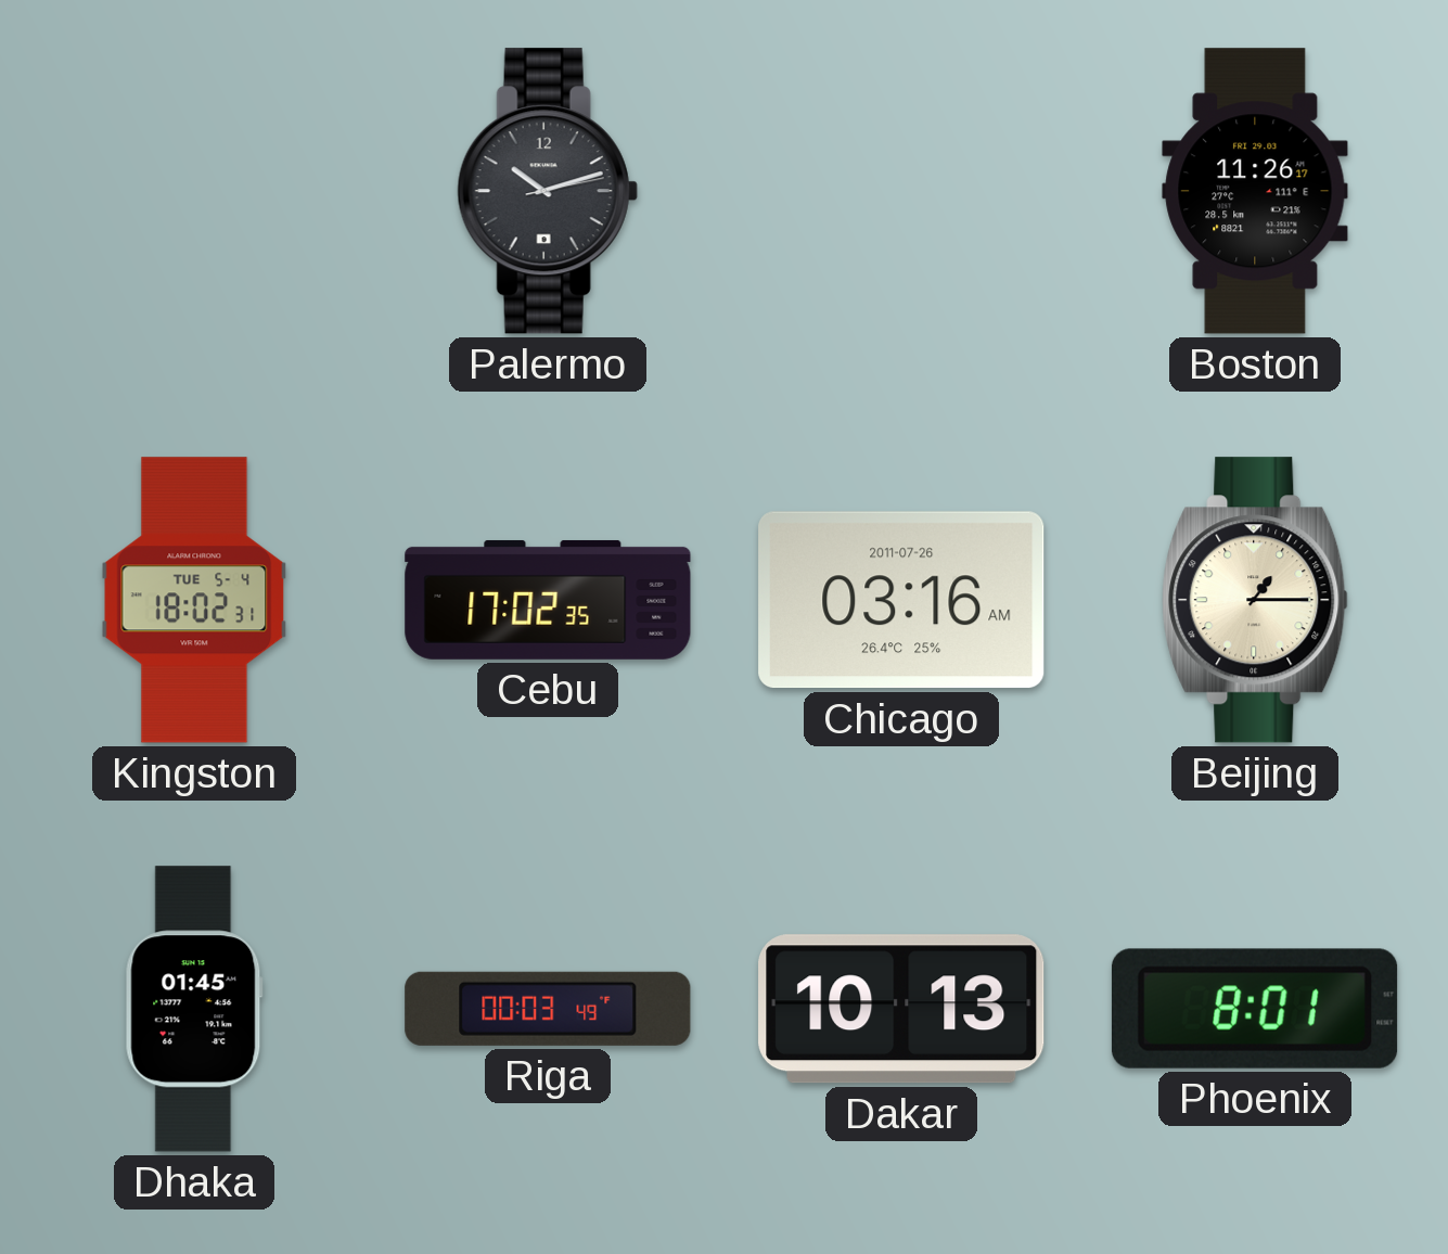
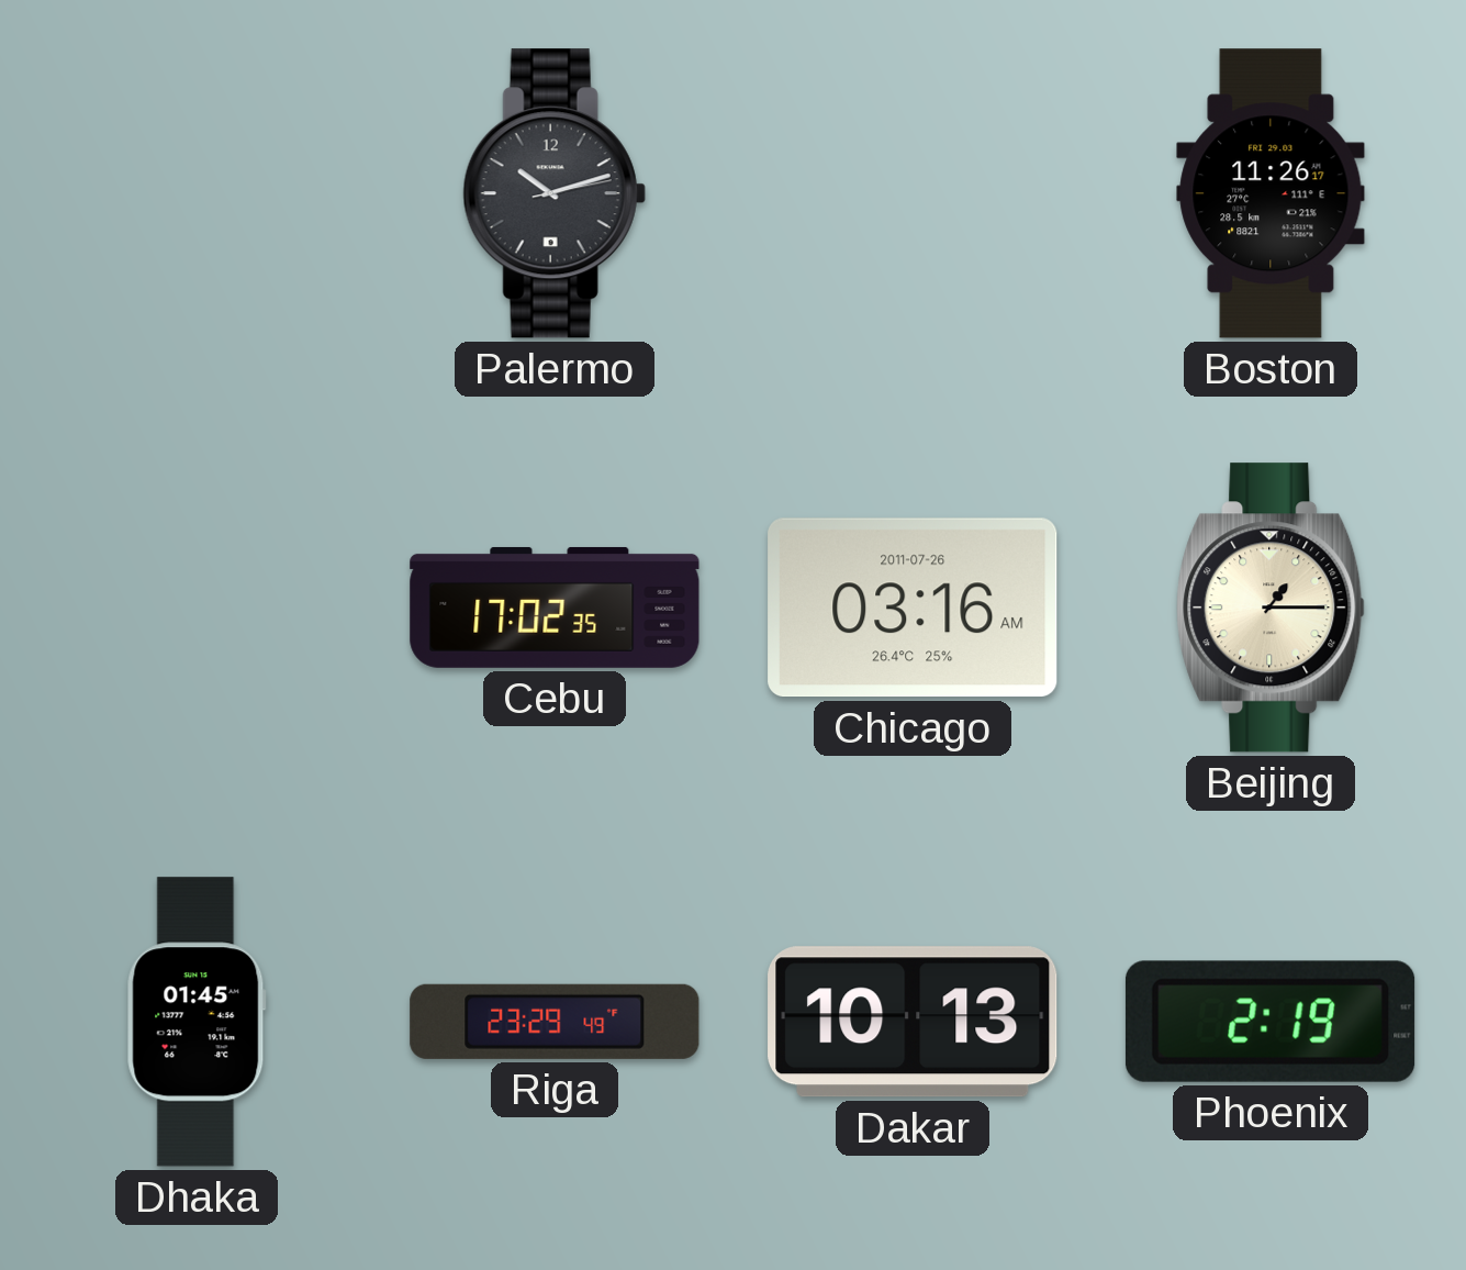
Kingston: 18:02 -> none (194, 600)
Riga: 00:03 -> 23:29 (555, 1022)
Phoenix: 8:01 -> 2:19 (1271, 1022)
